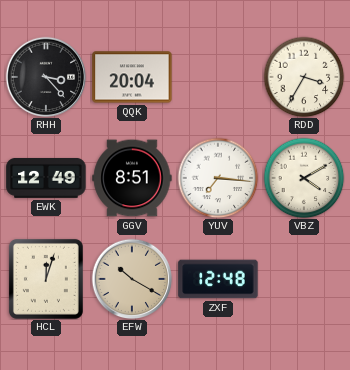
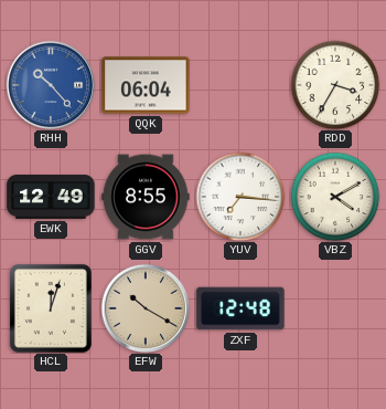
RHH: 3:23 -> 10:23 (51, 85)
RHH dial: black -> blue (51, 85)
QQK: 20:04 -> 06:04 (146, 85)
GGV: 8:51 -> 8:55 (146, 197)
